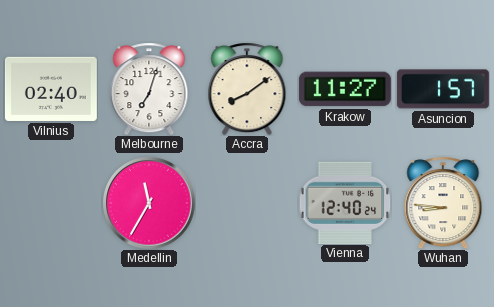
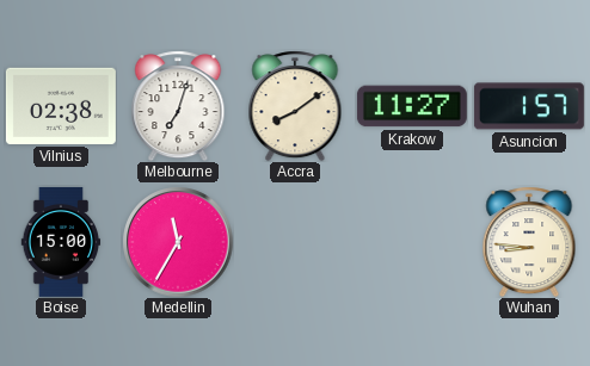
Vilnius: 02:40 -> 02:38 (61, 106)
Boise: none -> 15:00 (61, 242)
Vienna: 12:40 -> none (345, 202)
